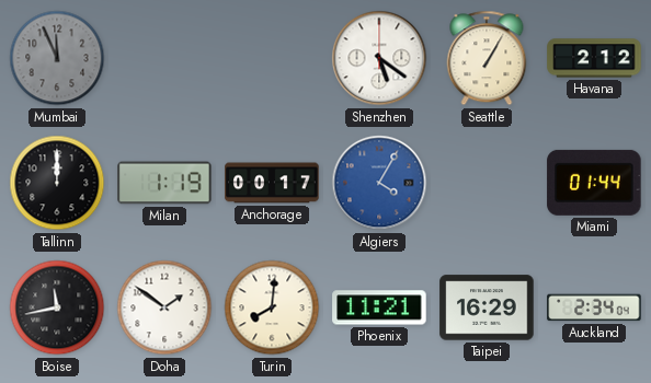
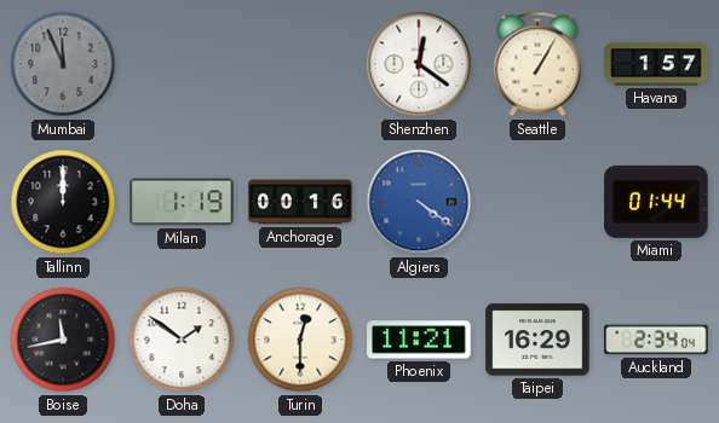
Shenzhen: 5:21 -> 12:21 (419, 64)
Havana: 2:12 -> 1:57 (656, 64)
Anchorage: 00:17 -> 00:16 (300, 202)
Algiers: 4:05 -> 4:21 (419, 202)
Turin: 8:01 -> 12:30 (300, 340)
